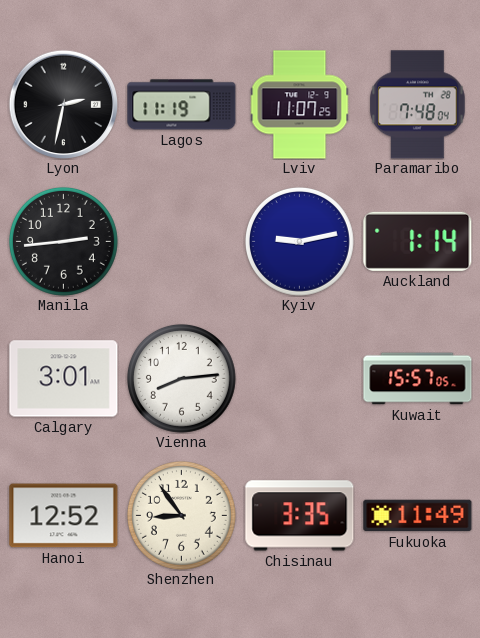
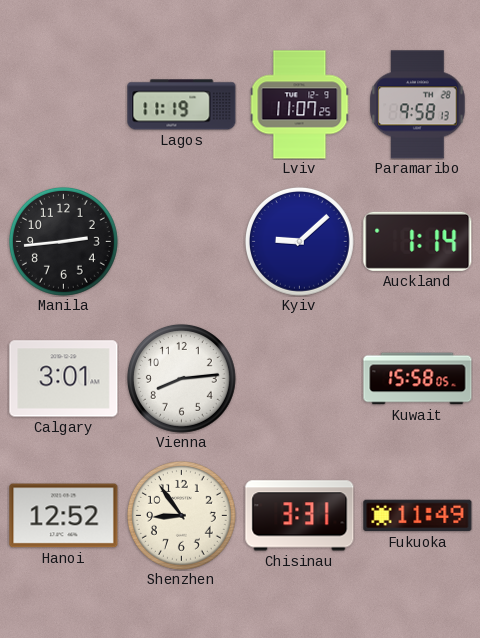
Lyon: 2:32 -> none (63, 104)
Paramaribo: 7:48 -> 9:58 (418, 105)
Kyiv: 9:13 -> 9:08 (299, 241)
Kuwait: 15:57 -> 15:58 (418, 379)
Chisinau: 3:35 -> 3:31 (300, 516)
